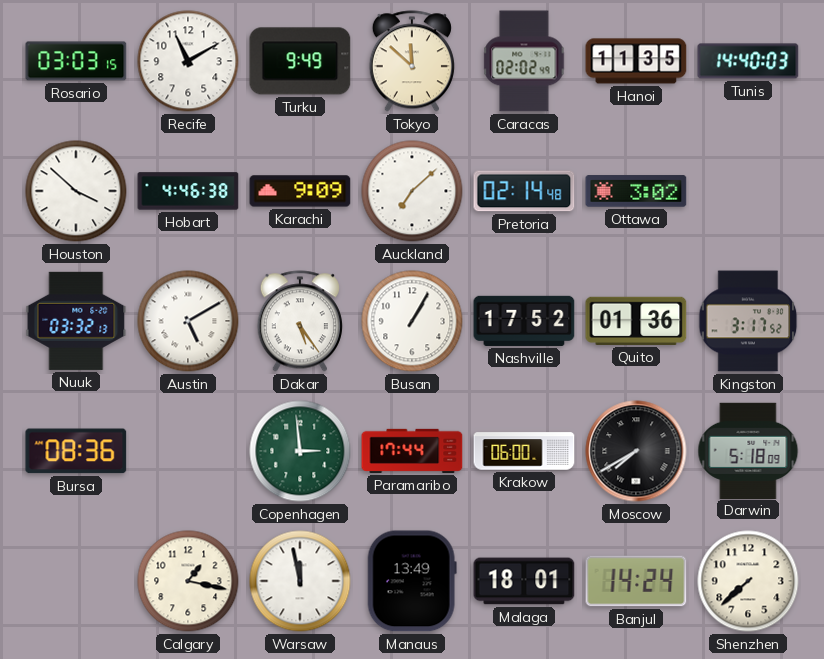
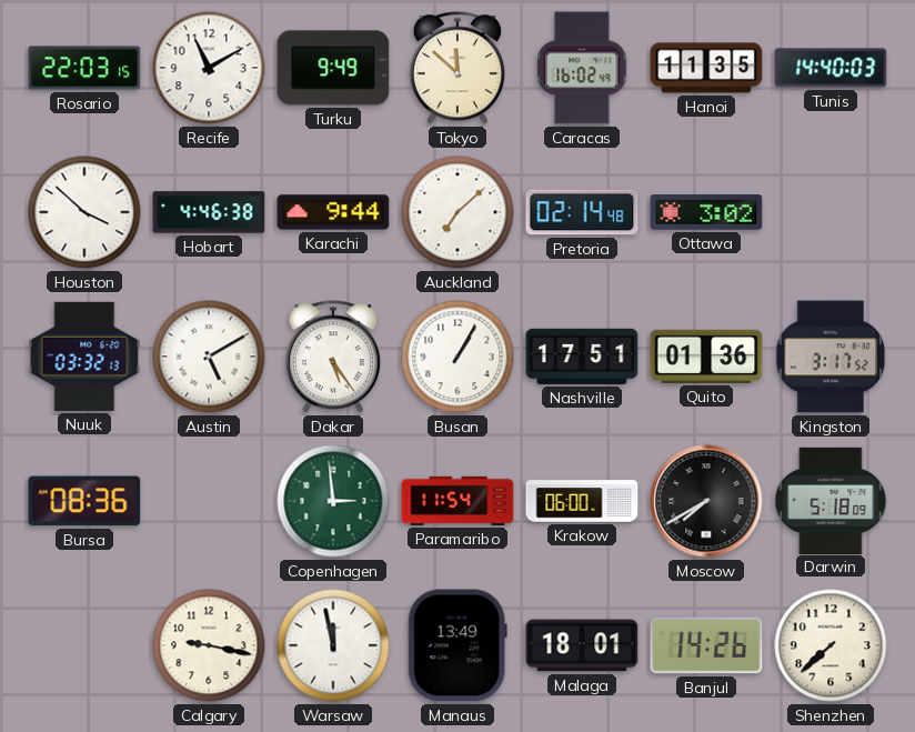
Rosario: 03:03 -> 22:03 (84, 68)
Caracas: 02:02 -> 16:02 (582, 68)
Karachi: 9:09 -> 9:44 (333, 212)
Nashville: 17:52 -> 17:51 (582, 357)
Paramaribo: 17:44 -> 11:54 (457, 501)
Calgary: 1:17 -> 9:17 (209, 645)
Banjul: 14:24 -> 14:26 (706, 645)
